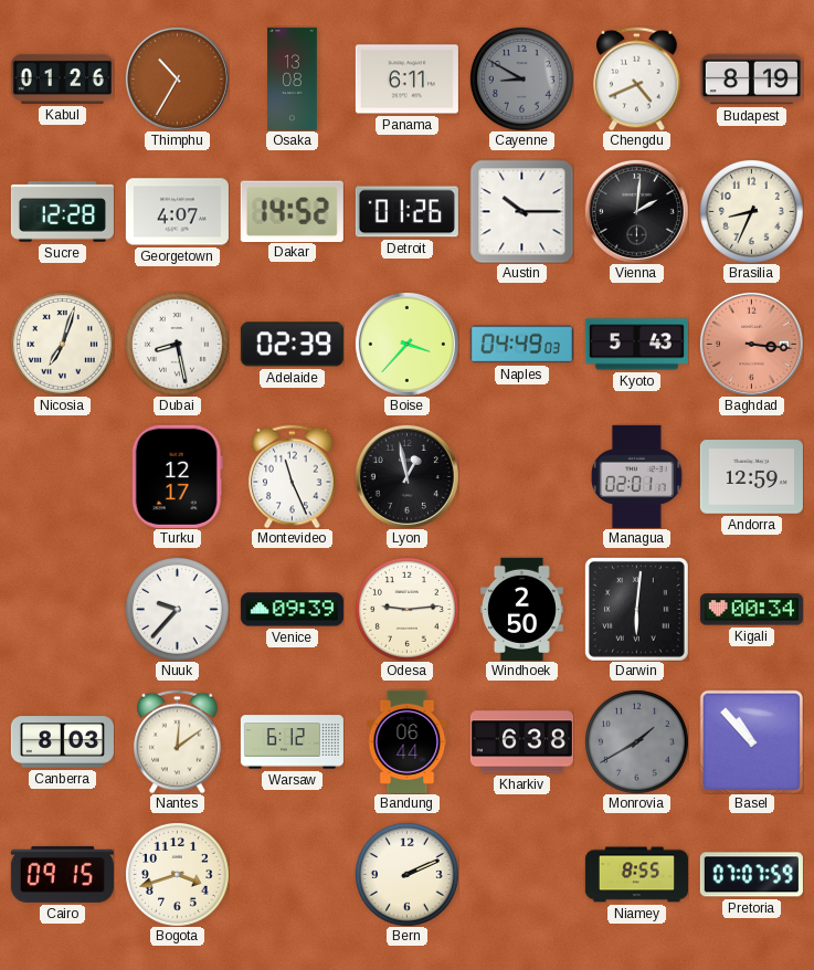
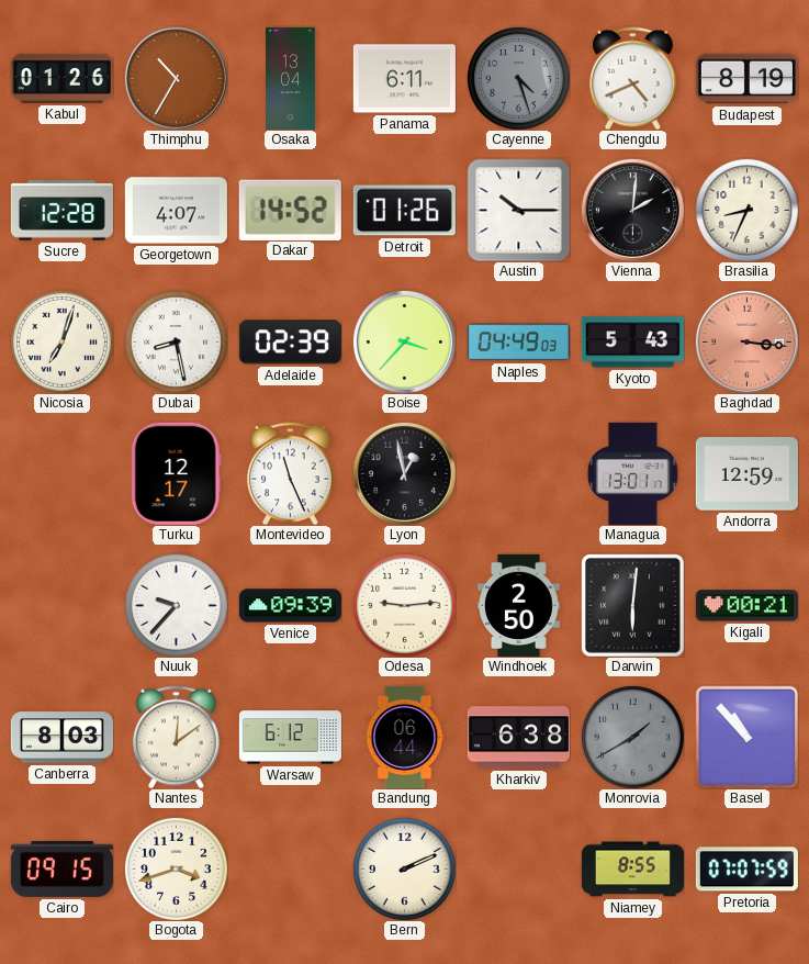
Osaka: 13:08 -> 13:04 (291, 78)
Cayenne: 8:50 -> 4:27 (518, 78)
Managua: 02:01 -> 13:01 (632, 473)
Kigali: 00:34 -> 00:21 (746, 606)
